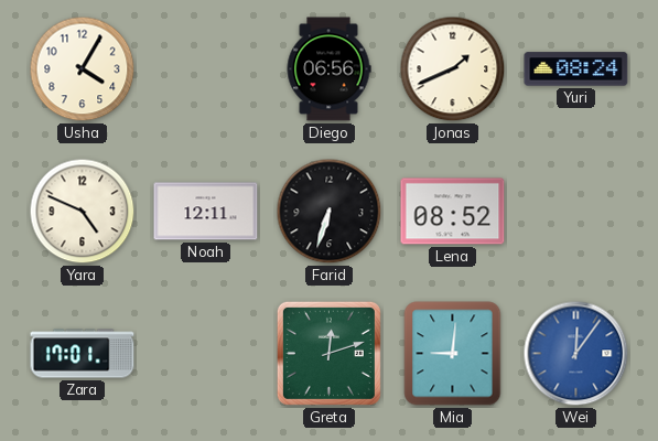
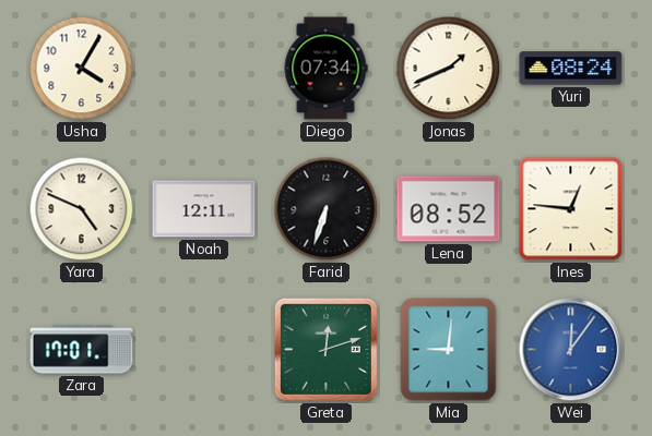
Diego: 06:56 -> 07:34 (325, 69)
Ines: none -> 12:46 (571, 209)
